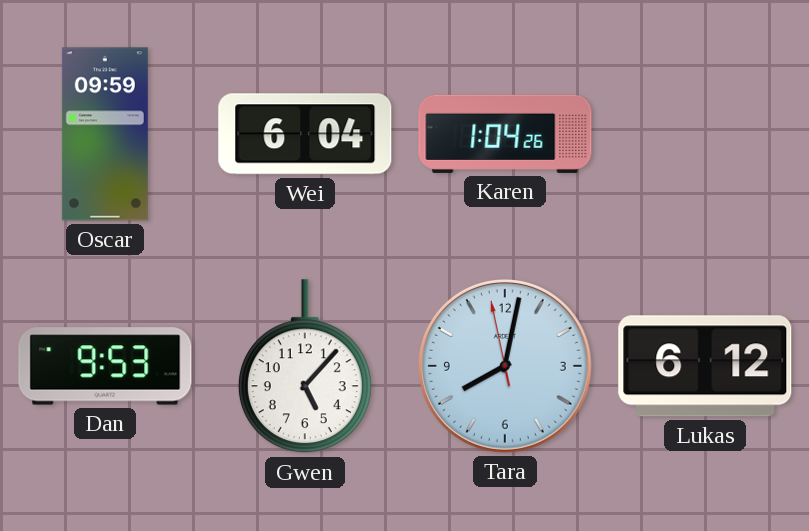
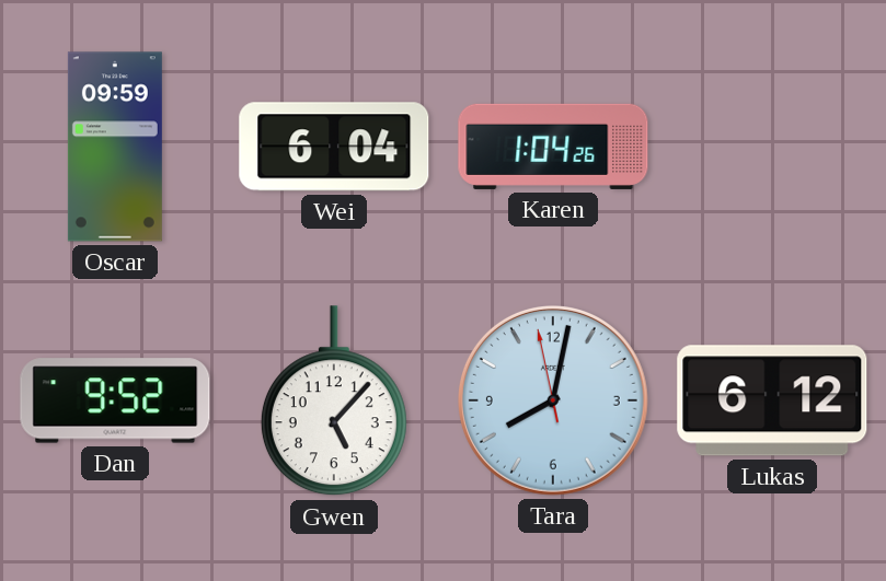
Dan: 9:53 -> 9:52 (115, 400)
